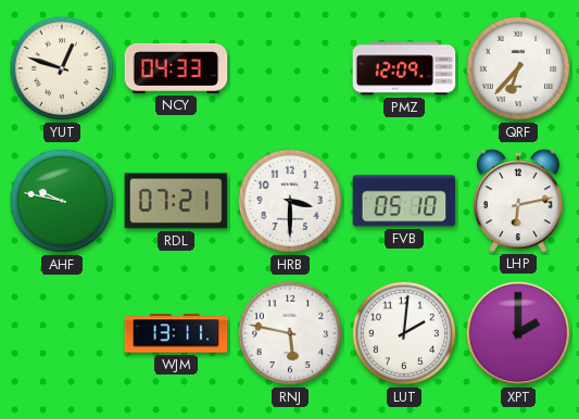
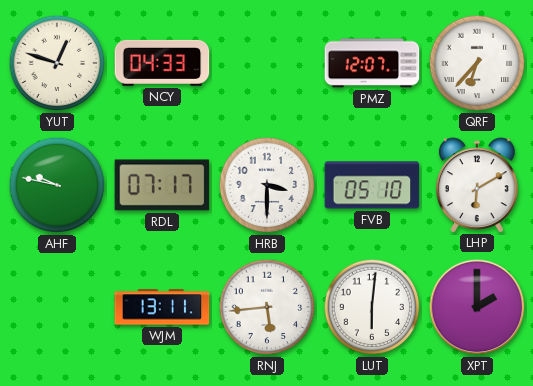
PMZ: 12:09 -> 12:07 (372, 63)
RDL: 07:21 -> 07:17 (162, 185)
LHP: 6:13 -> 6:10 (478, 185)
RNJ: 5:47 -> 5:44 (267, 307)
LUT: 2:01 -> 6:01 (372, 307)
